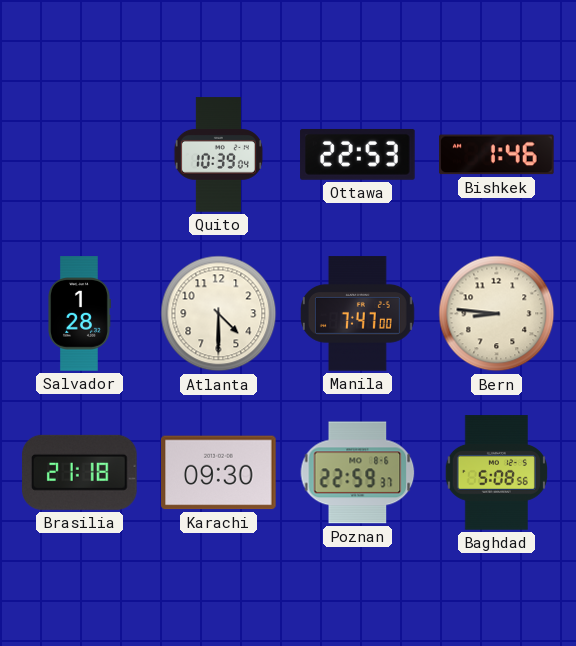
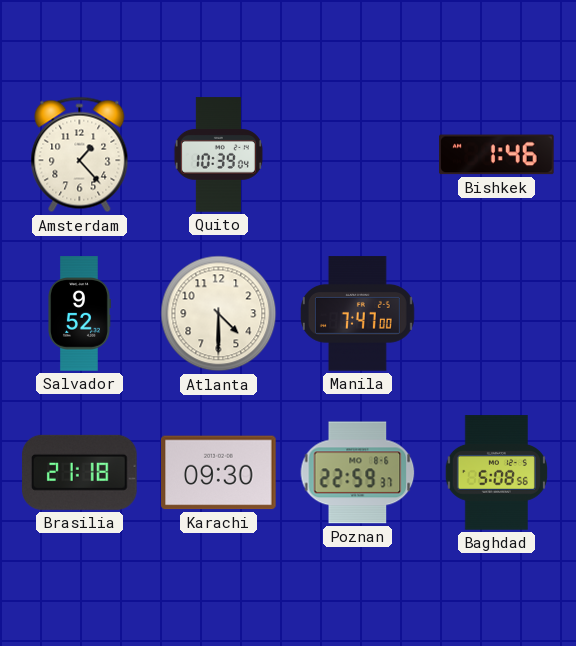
Amsterdam: none -> 1:23 (80, 155)
Ottawa: 22:53 -> none (358, 154)
Salvador: 1:28 -> 9:52 (80, 314)
Bern: 8:46 -> none (497, 314)
